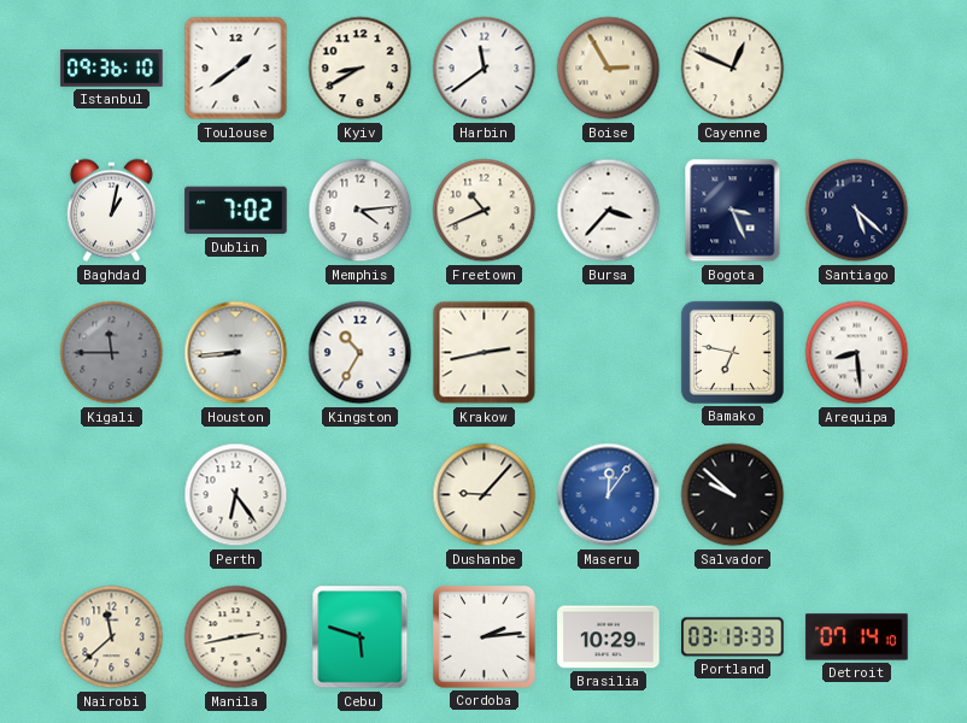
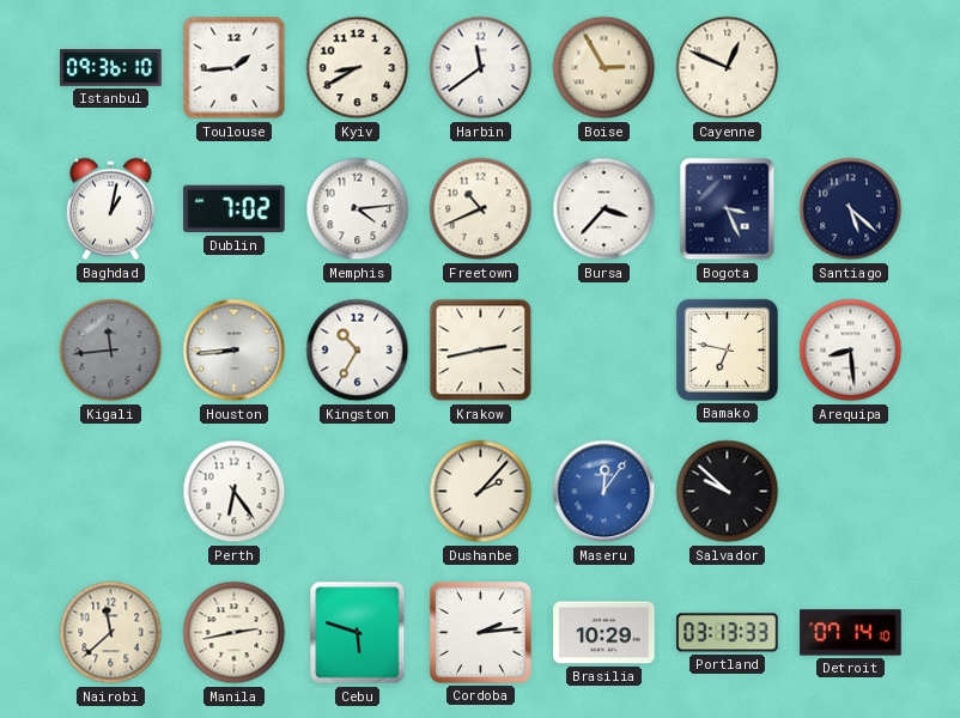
Toulouse: 1:39 -> 1:44 (235, 68)
Kigali: 11:45 -> 11:44 (111, 351)
Dushanbe: 9:07 -> 2:07 (481, 492)
